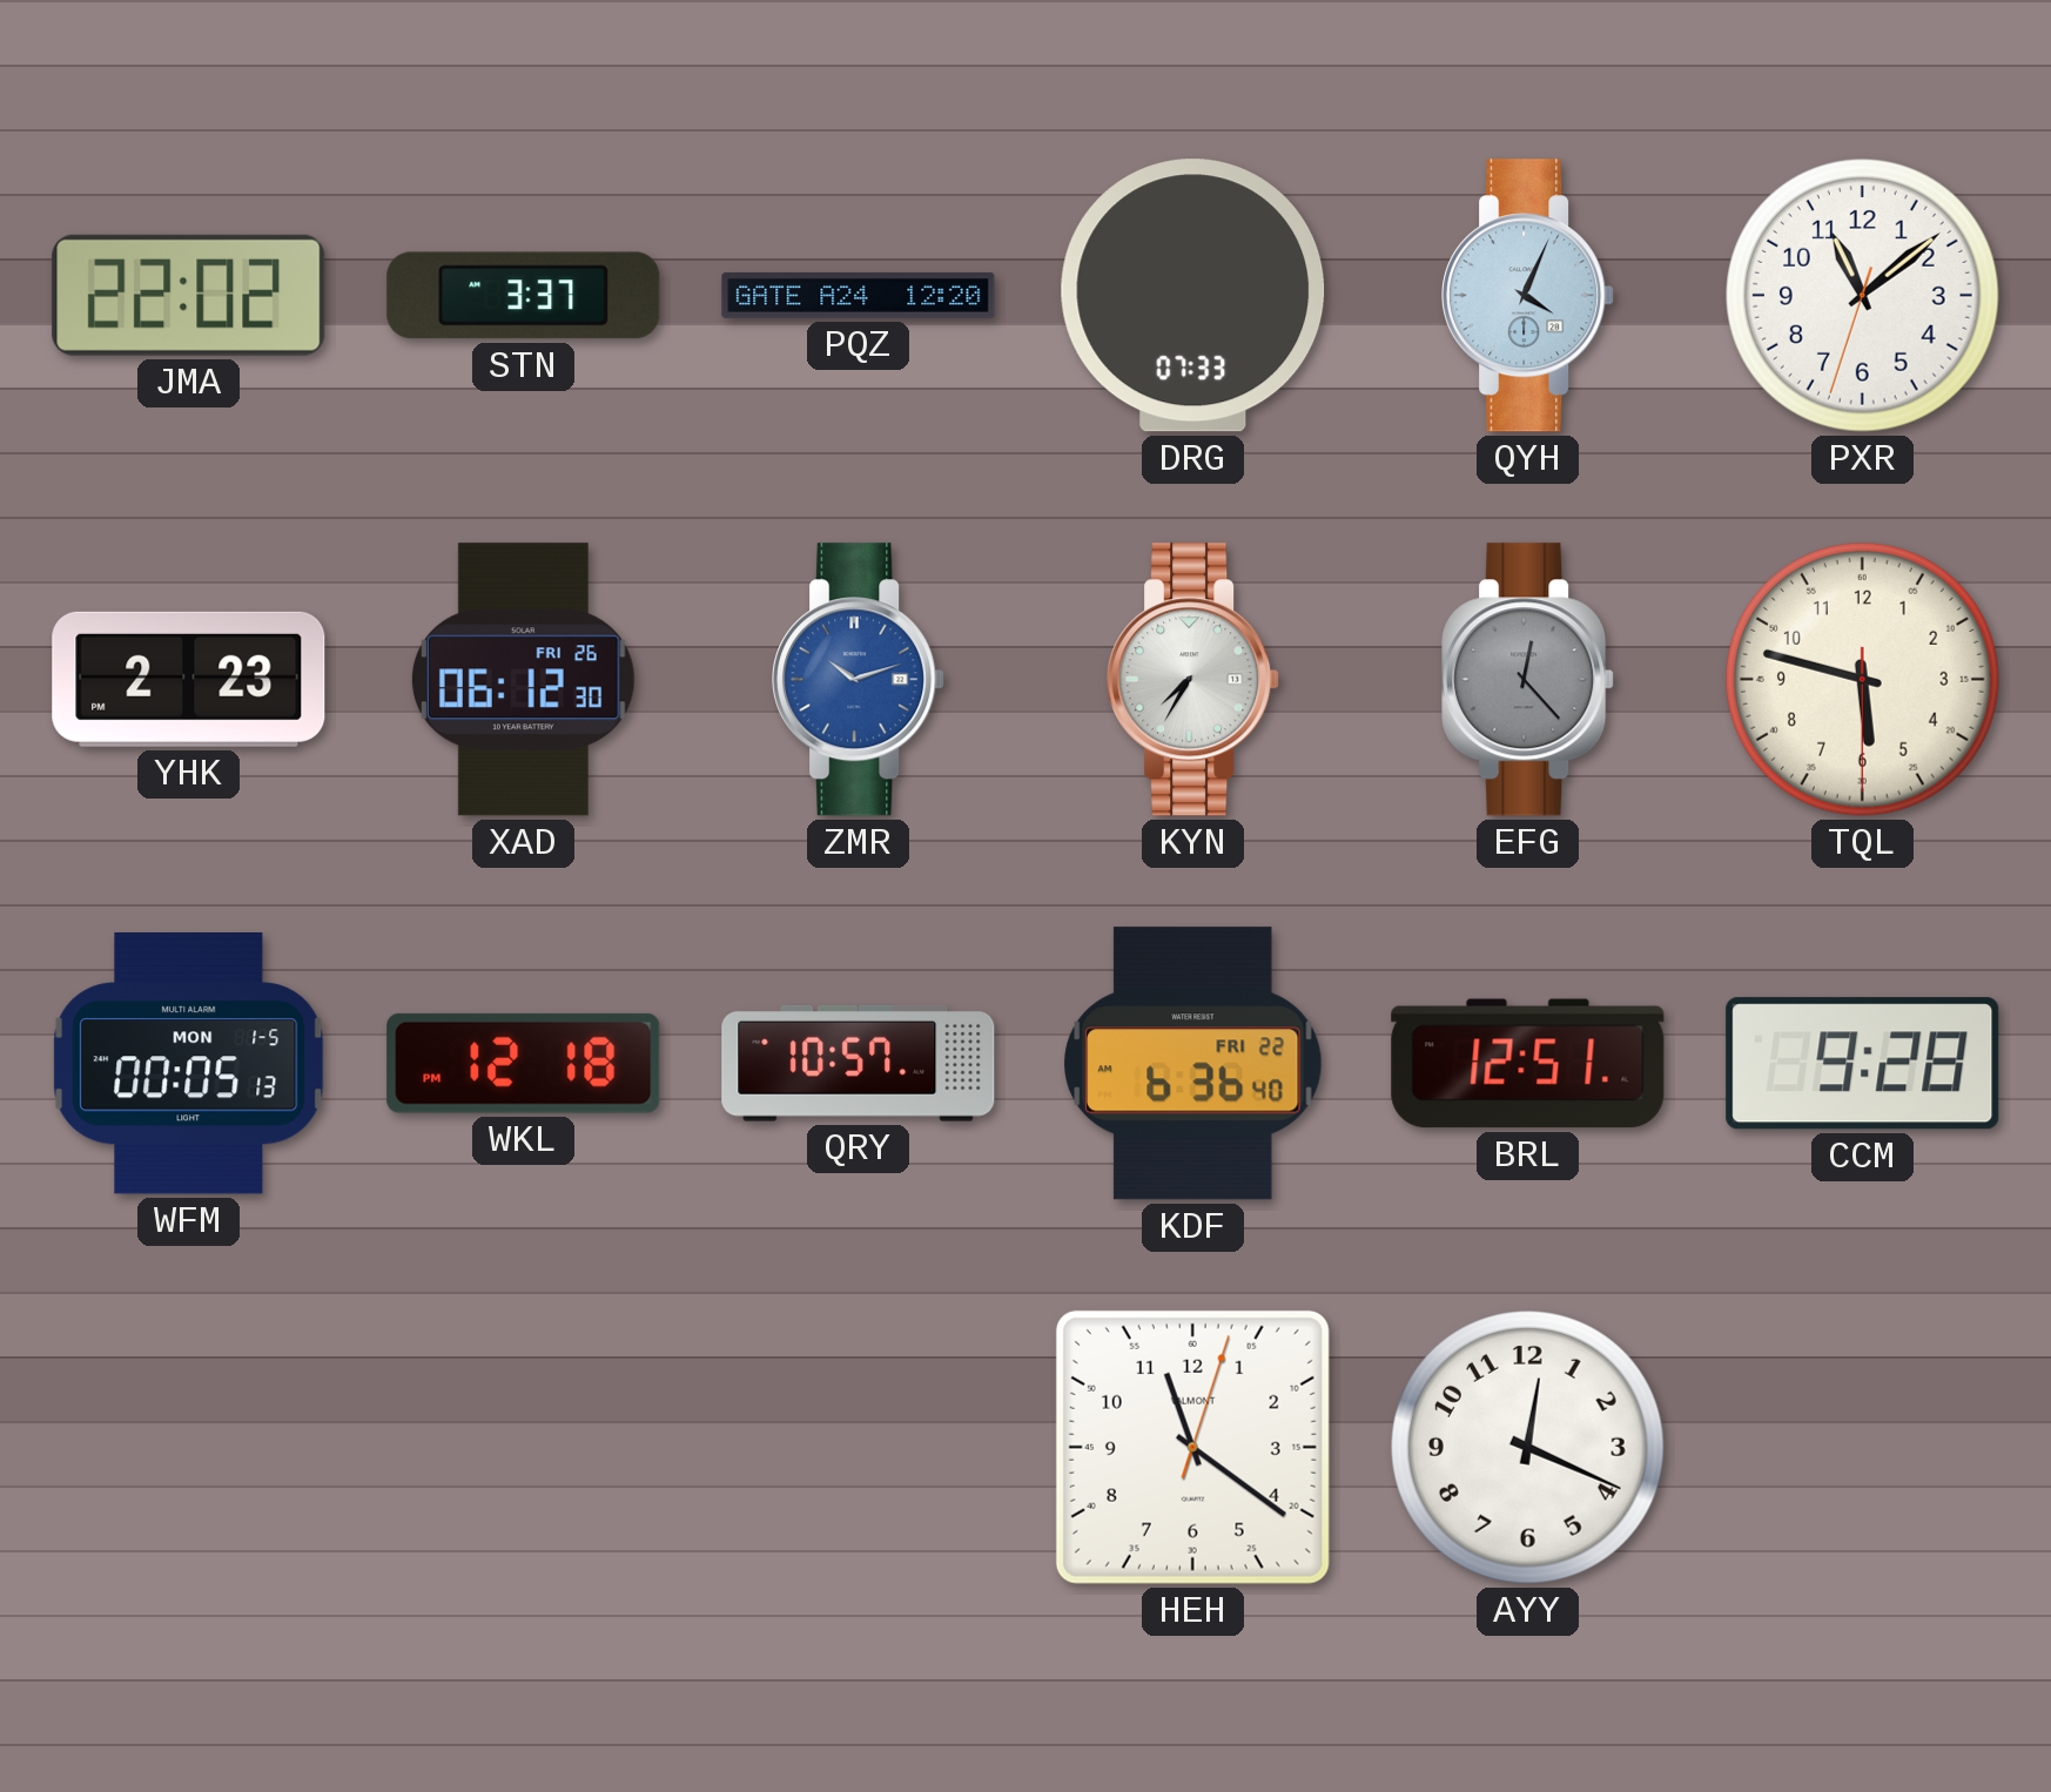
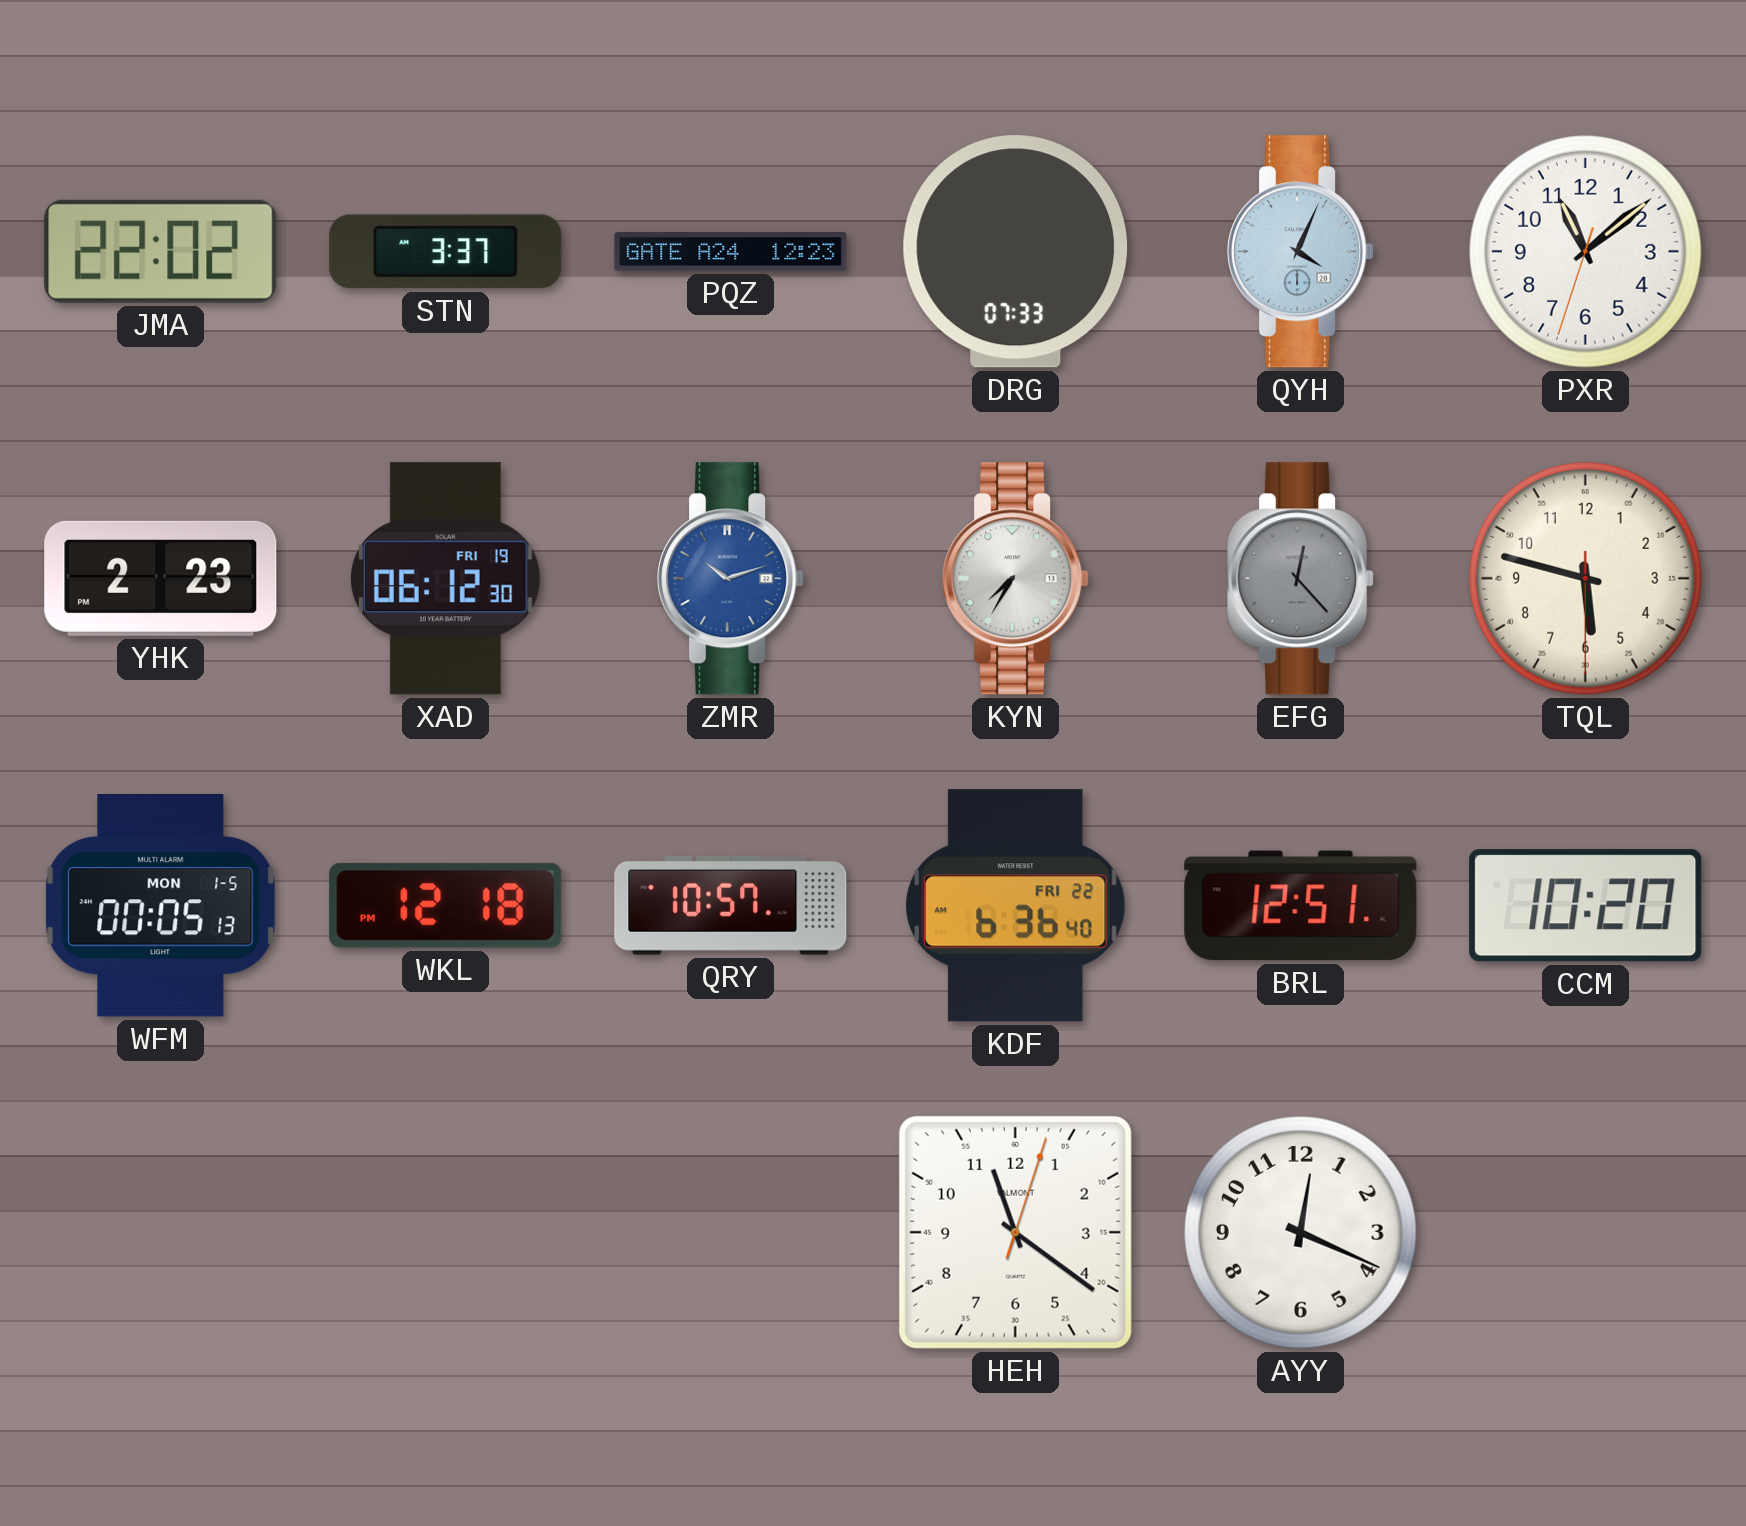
PQZ: 12:20 -> 12:23 (731, 252)
XAD date: FRI 26 -> FRI 19 (445, 579)
CCM: 9:28 -> 10:20 (1586, 906)
